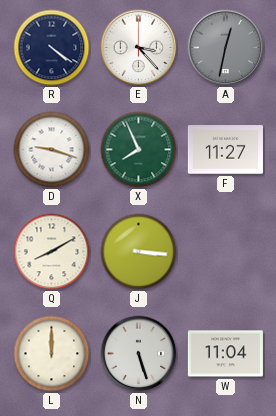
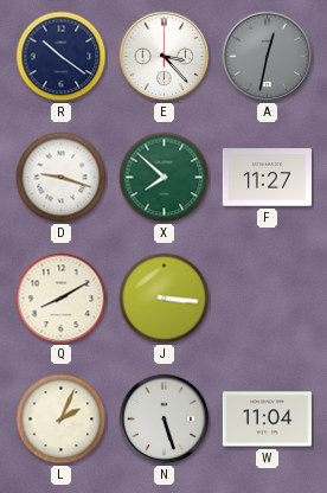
R: 4:21 -> 10:21 (62, 57)
X: 7:56 -> 7:52 (165, 178)
L: 12:00 -> 2:04 (62, 420)
